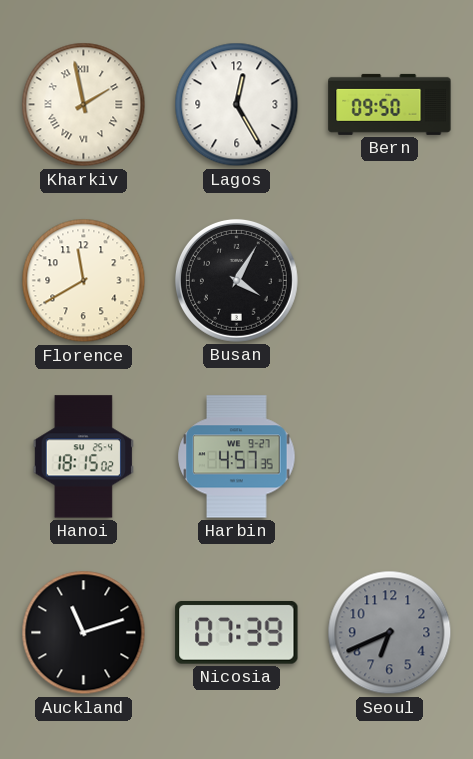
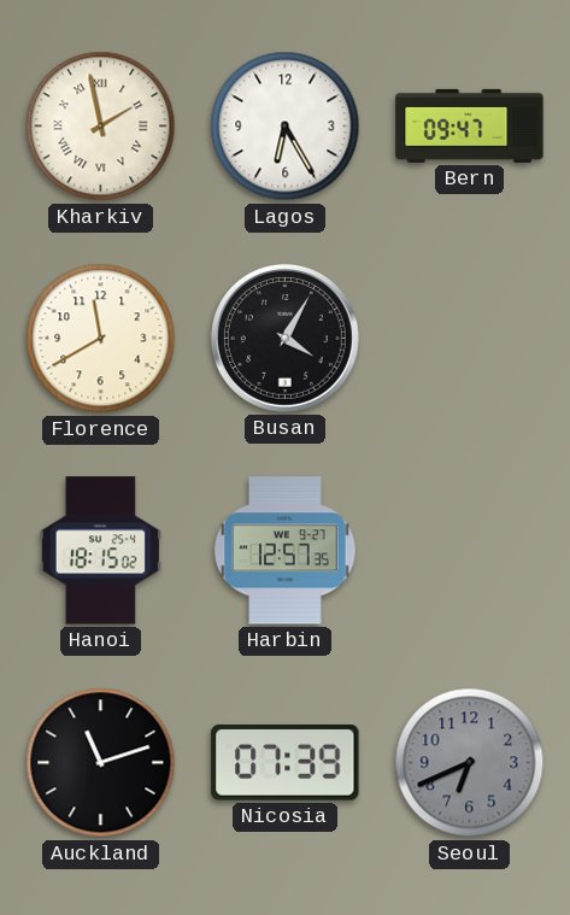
Lagos: 12:25 -> 6:25 (286, 127)
Bern: 09:50 -> 09:47 (470, 125)
Harbin: 4:57 -> 12:57 (286, 551)
